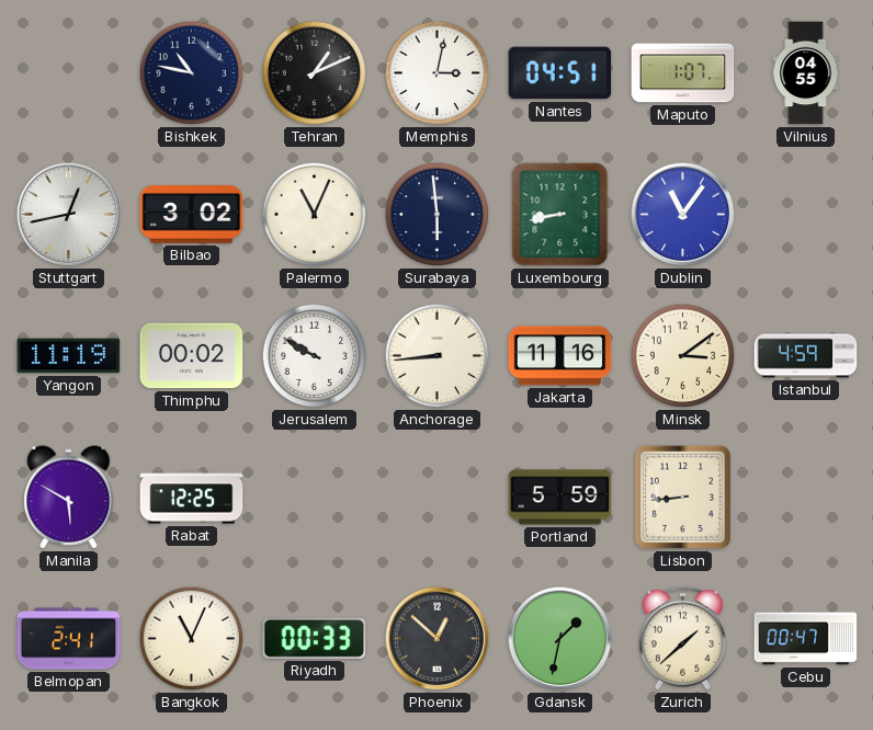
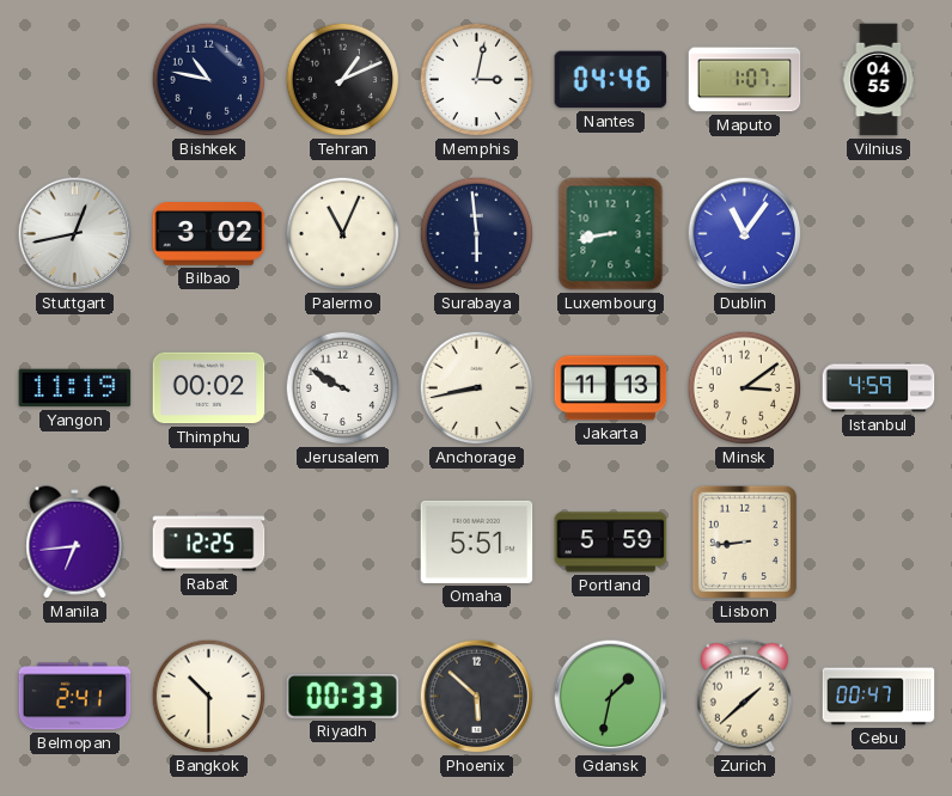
Nantes: 04:51 -> 04:46 (611, 80)
Anchorage: 8:44 -> 8:43 (477, 388)
Jakarta: 11:16 -> 11:13 (611, 388)
Manila: 5:50 -> 6:44 (75, 543)
Omaha: none -> 5:51 (477, 541)
Bangkok: 11:04 -> 10:30 (209, 697)
Phoenix: 12:52 -> 5:52 (477, 697)
